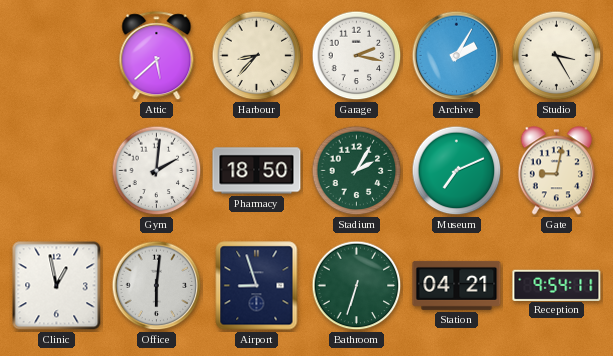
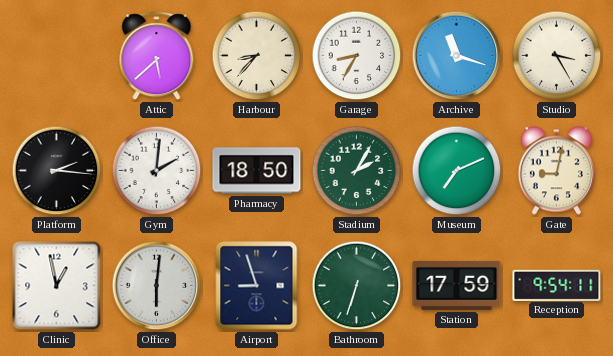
Garage: 2:17 -> 8:35 (357, 56)
Archive: 2:05 -> 11:18 (457, 56)
Platform: none -> 2:16 (57, 171)
Station: 04:21 -> 17:59 (457, 285)
